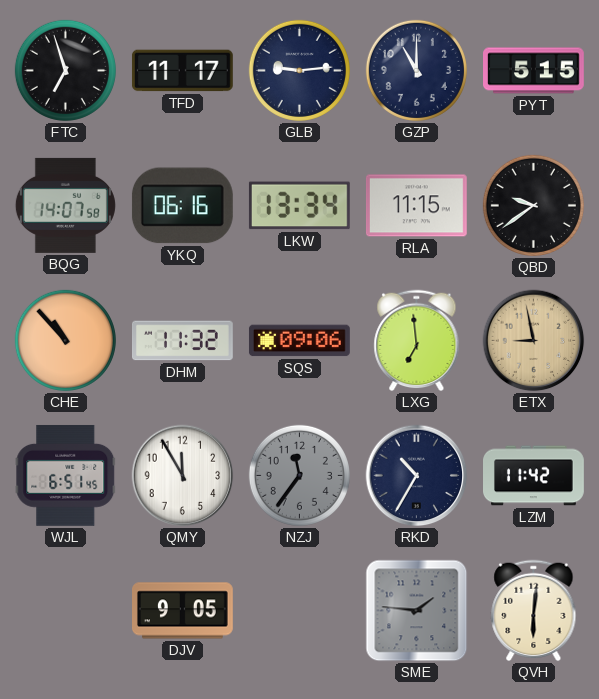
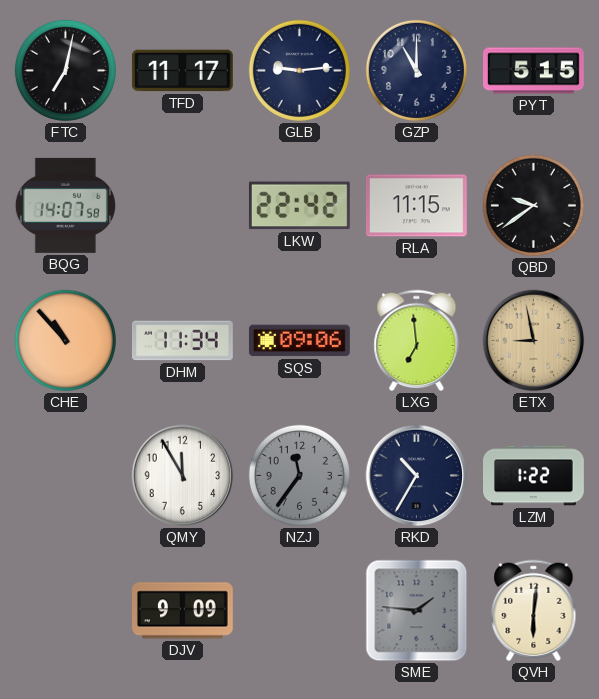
FTC: 6:57 -> 7:02 (65, 70)
YKQ: 06:16 -> none (182, 206)
LKW: 13:34 -> 22:42 (299, 206)
DHM: 11:32 -> 11:34 (183, 341)
WJL: 6:51 -> none (66, 475)
LZM: 11:42 -> 1:22 (534, 476)
DJV: 9:05 -> 9:09 (183, 611)
